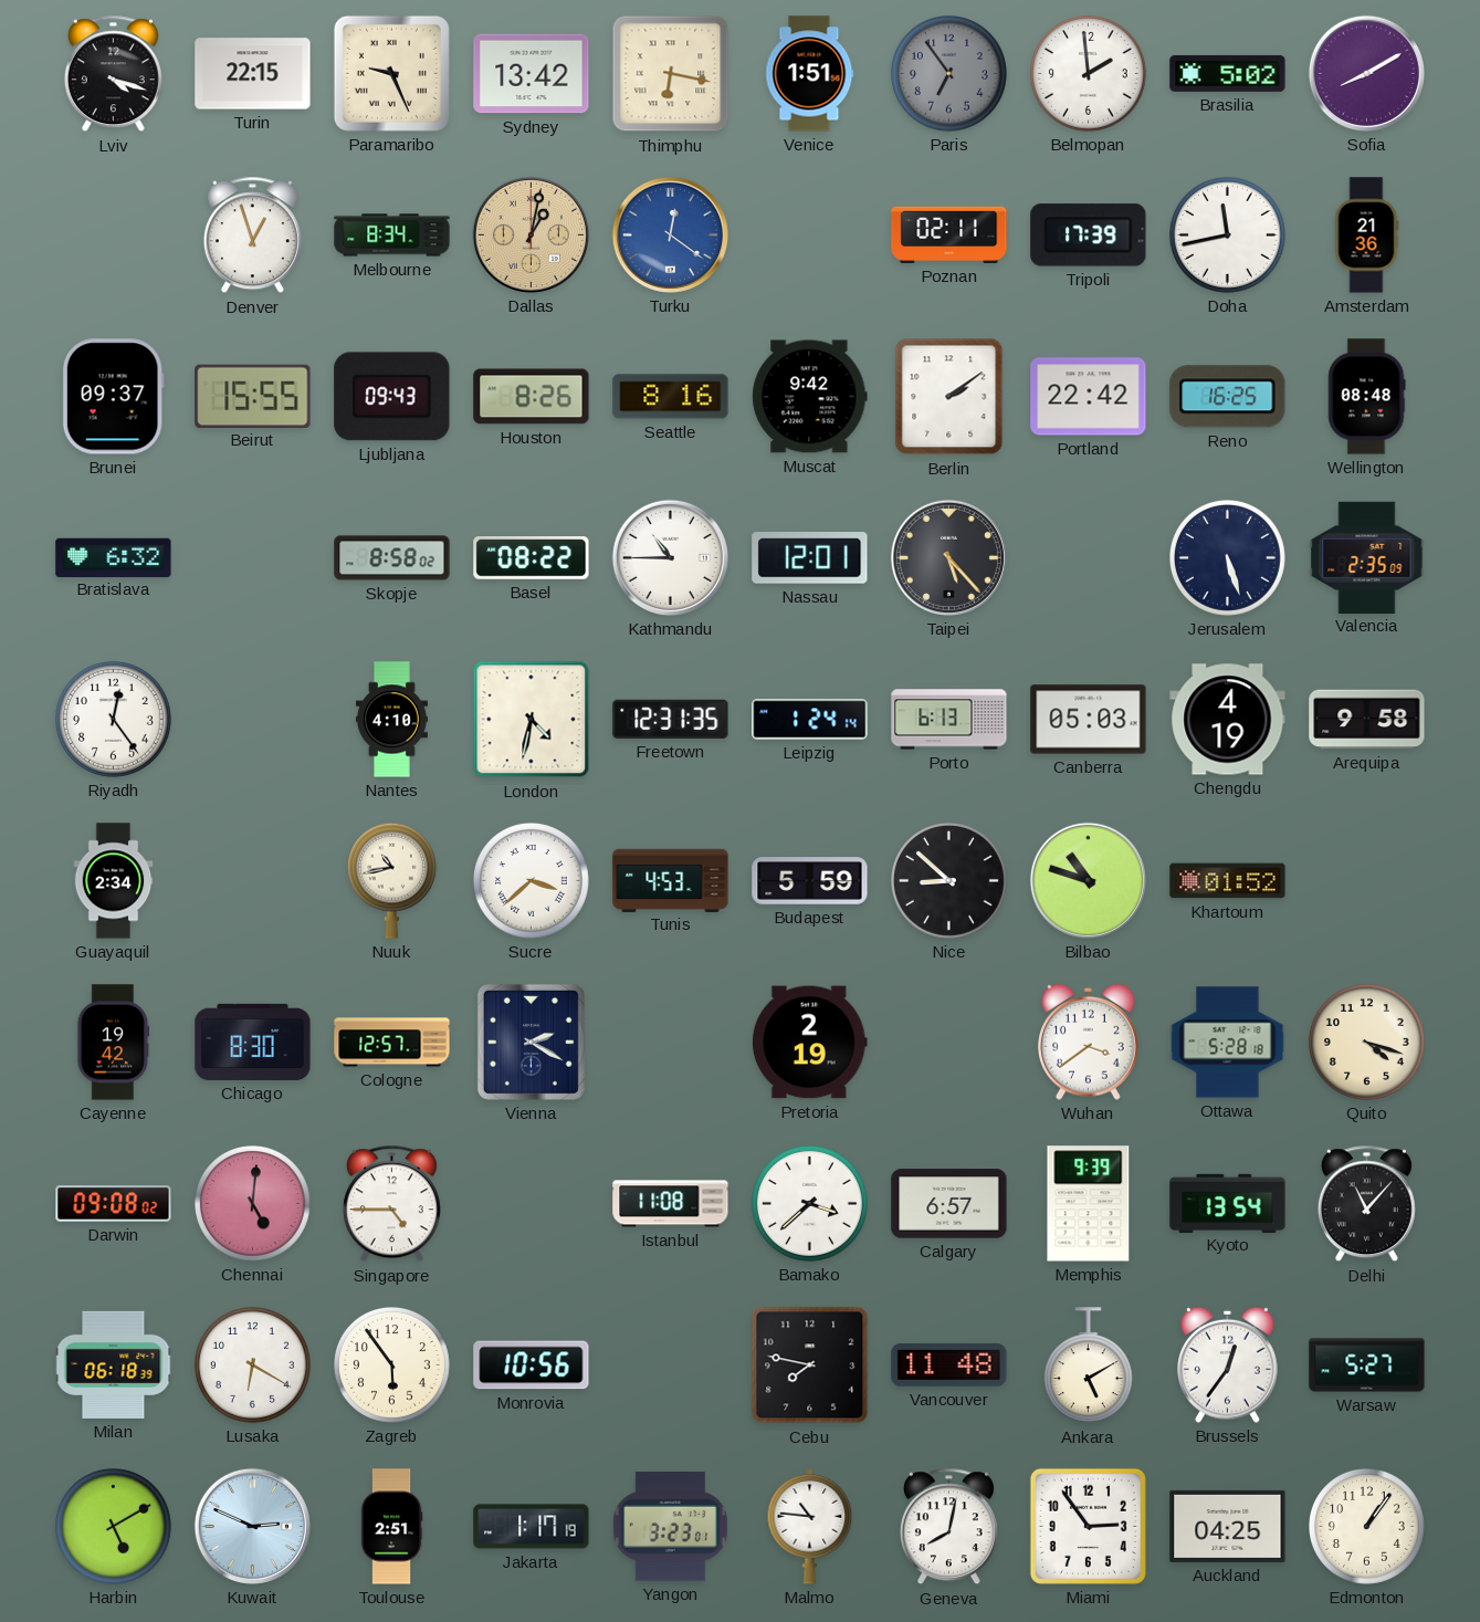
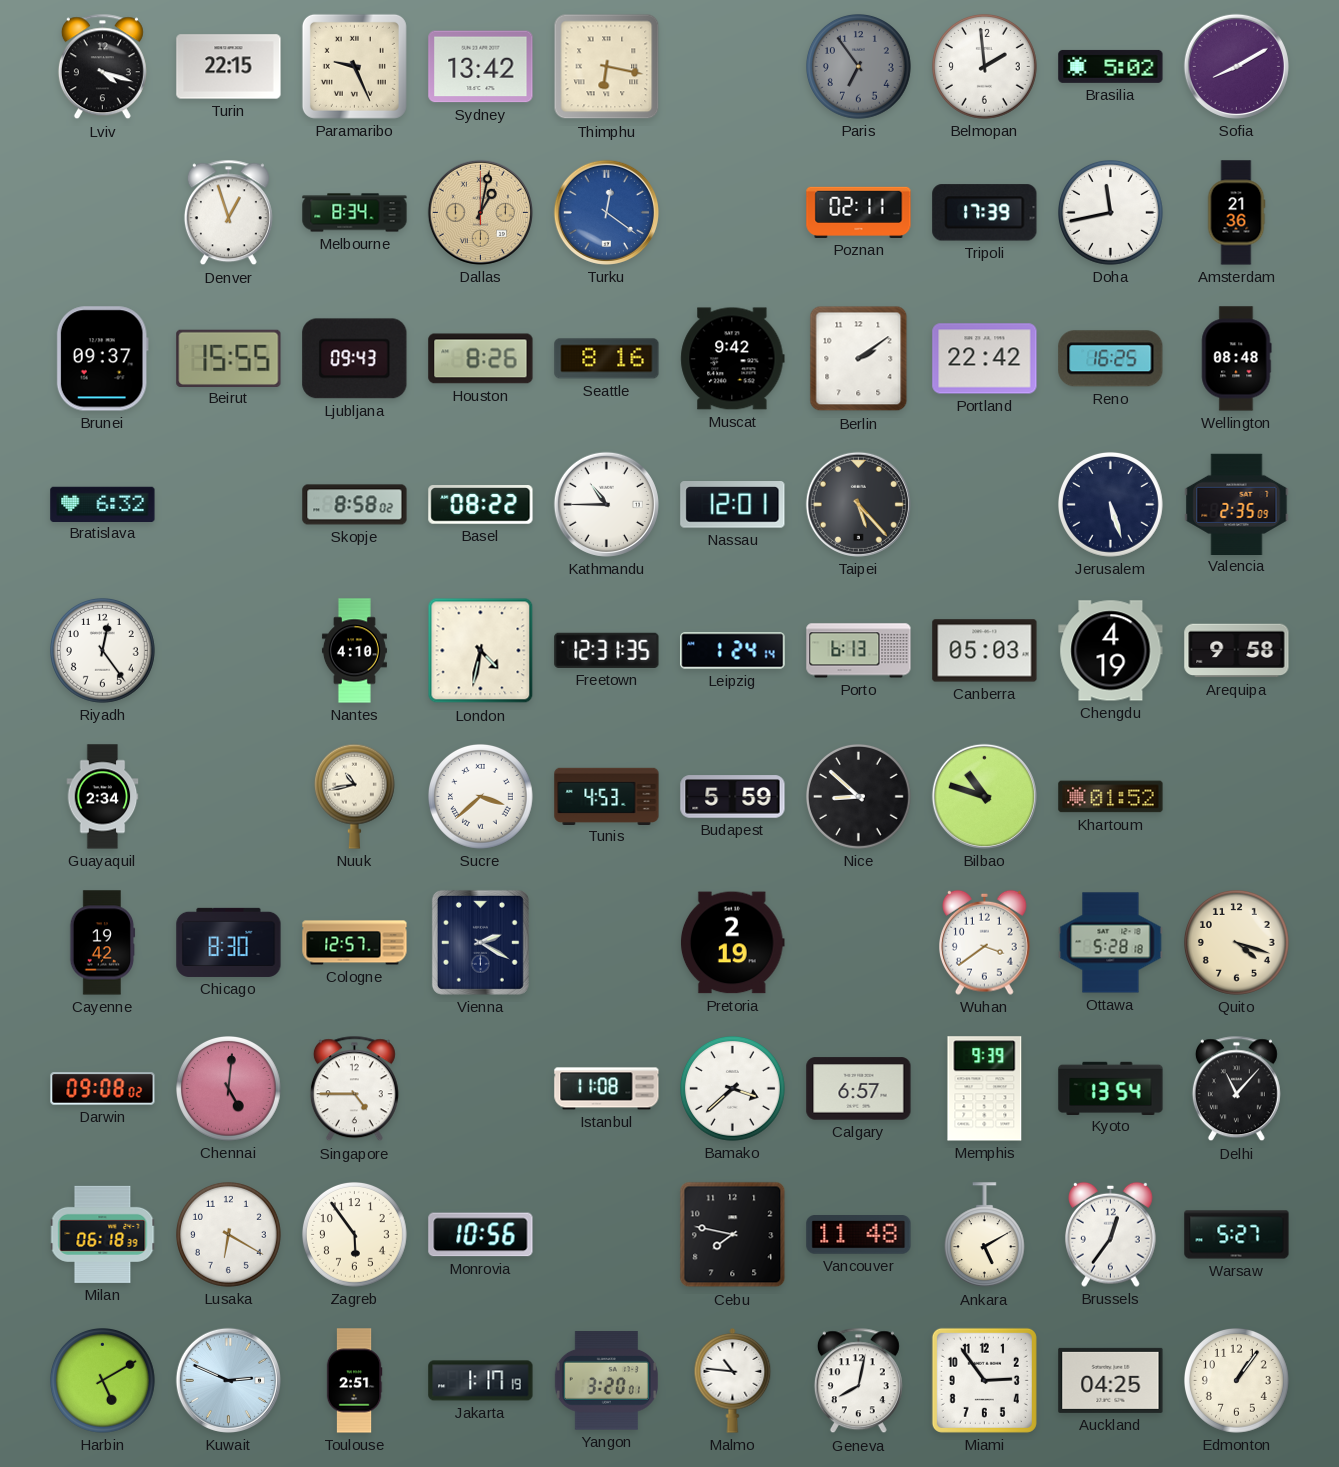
Venice: 1:51 -> none (810, 74)
Yangon: 3:23 -> 3:20 (606, 1381)
